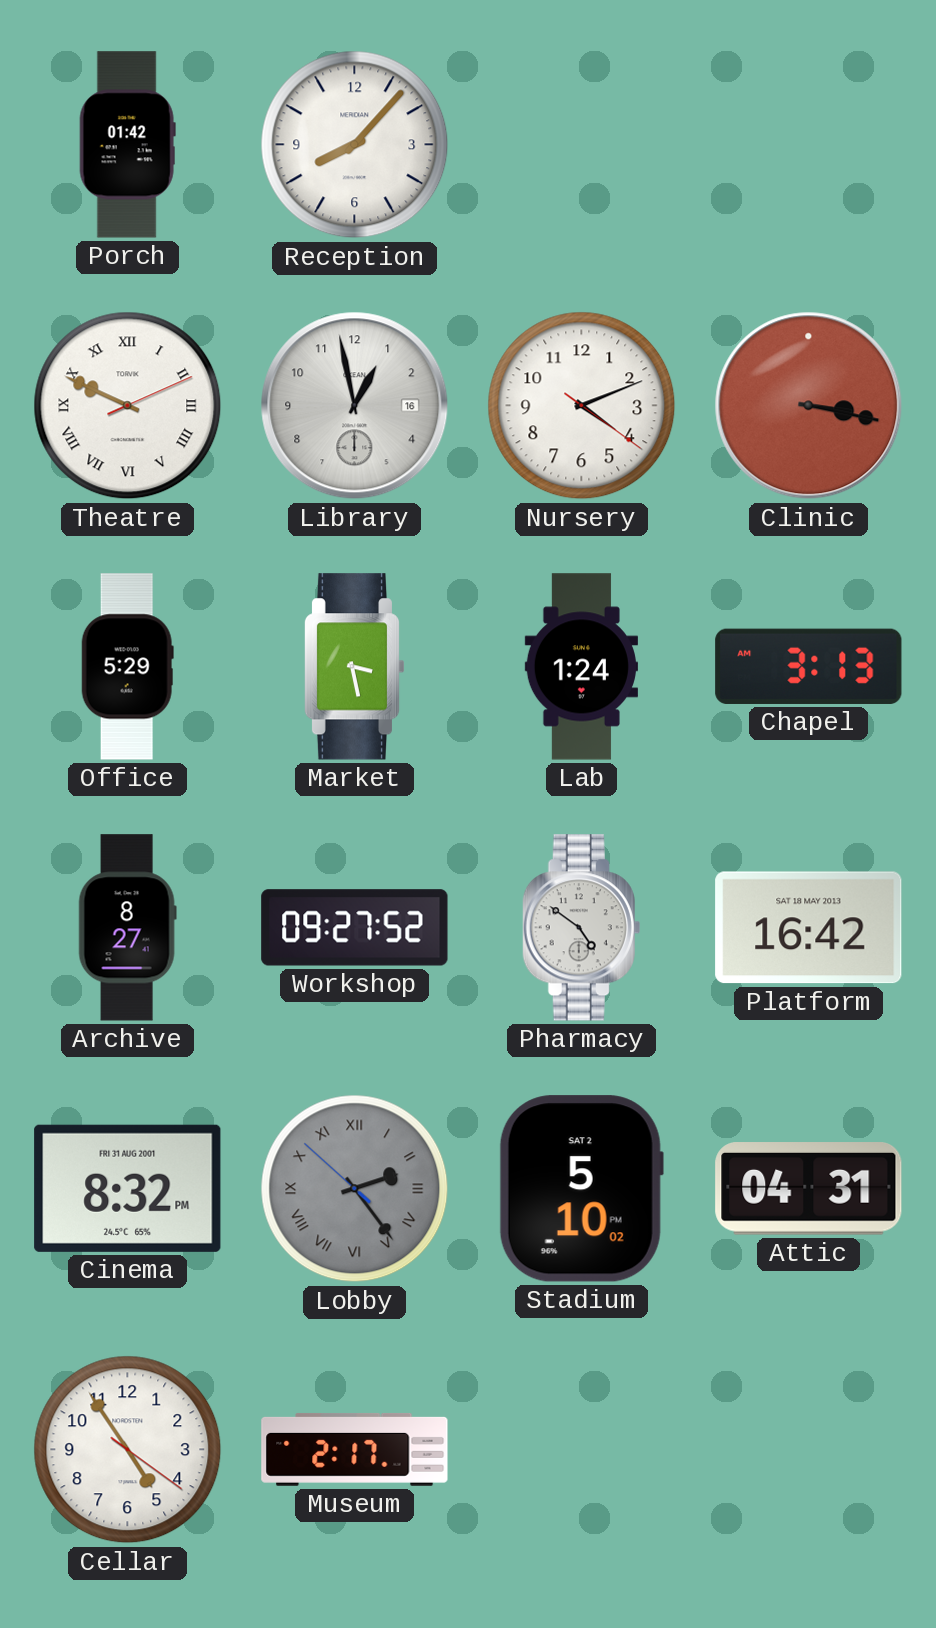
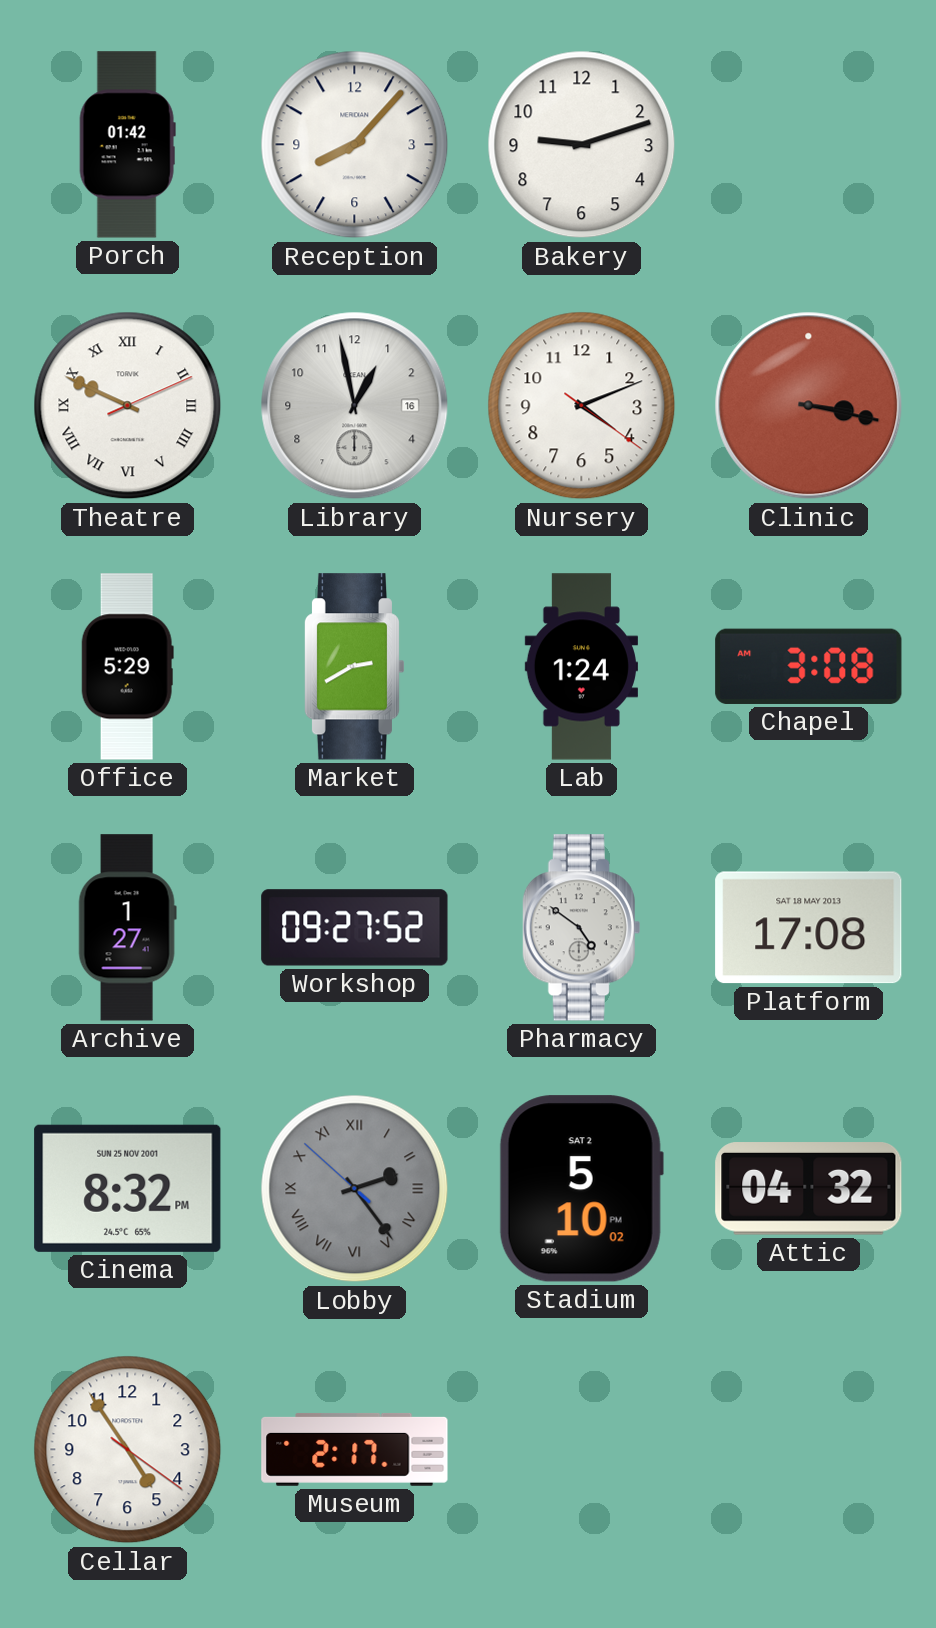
Bakery: none -> 9:12 (582, 145)
Market: 3:28 -> 2:40 (354, 667)
Chapel: 3:13 -> 3:08 (809, 666)
Archive: 8:27 -> 1:27 (127, 928)
Platform: 16:42 -> 17:08 (809, 928)
Cinema date: FRI 31 AUG 2001 -> SUN 25 NOV 2001 (128, 1188)
Attic: 04:31 -> 04:32 (809, 1189)
